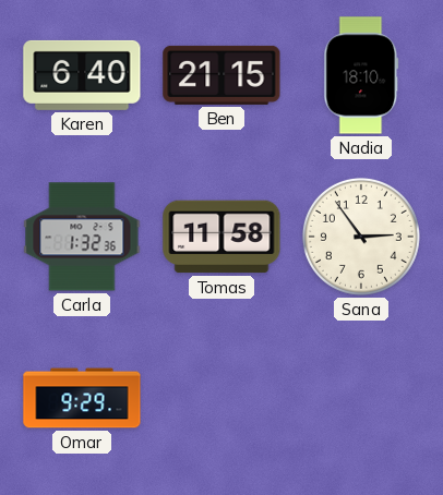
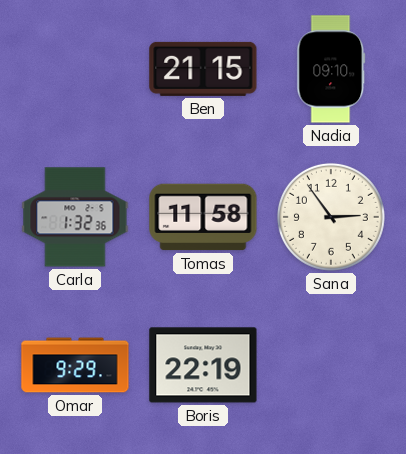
Karen: 6:40 -> none (82, 75)
Nadia: 18:10 -> 09:10 (331, 69)
Boris: none -> 22:19 (203, 365)
